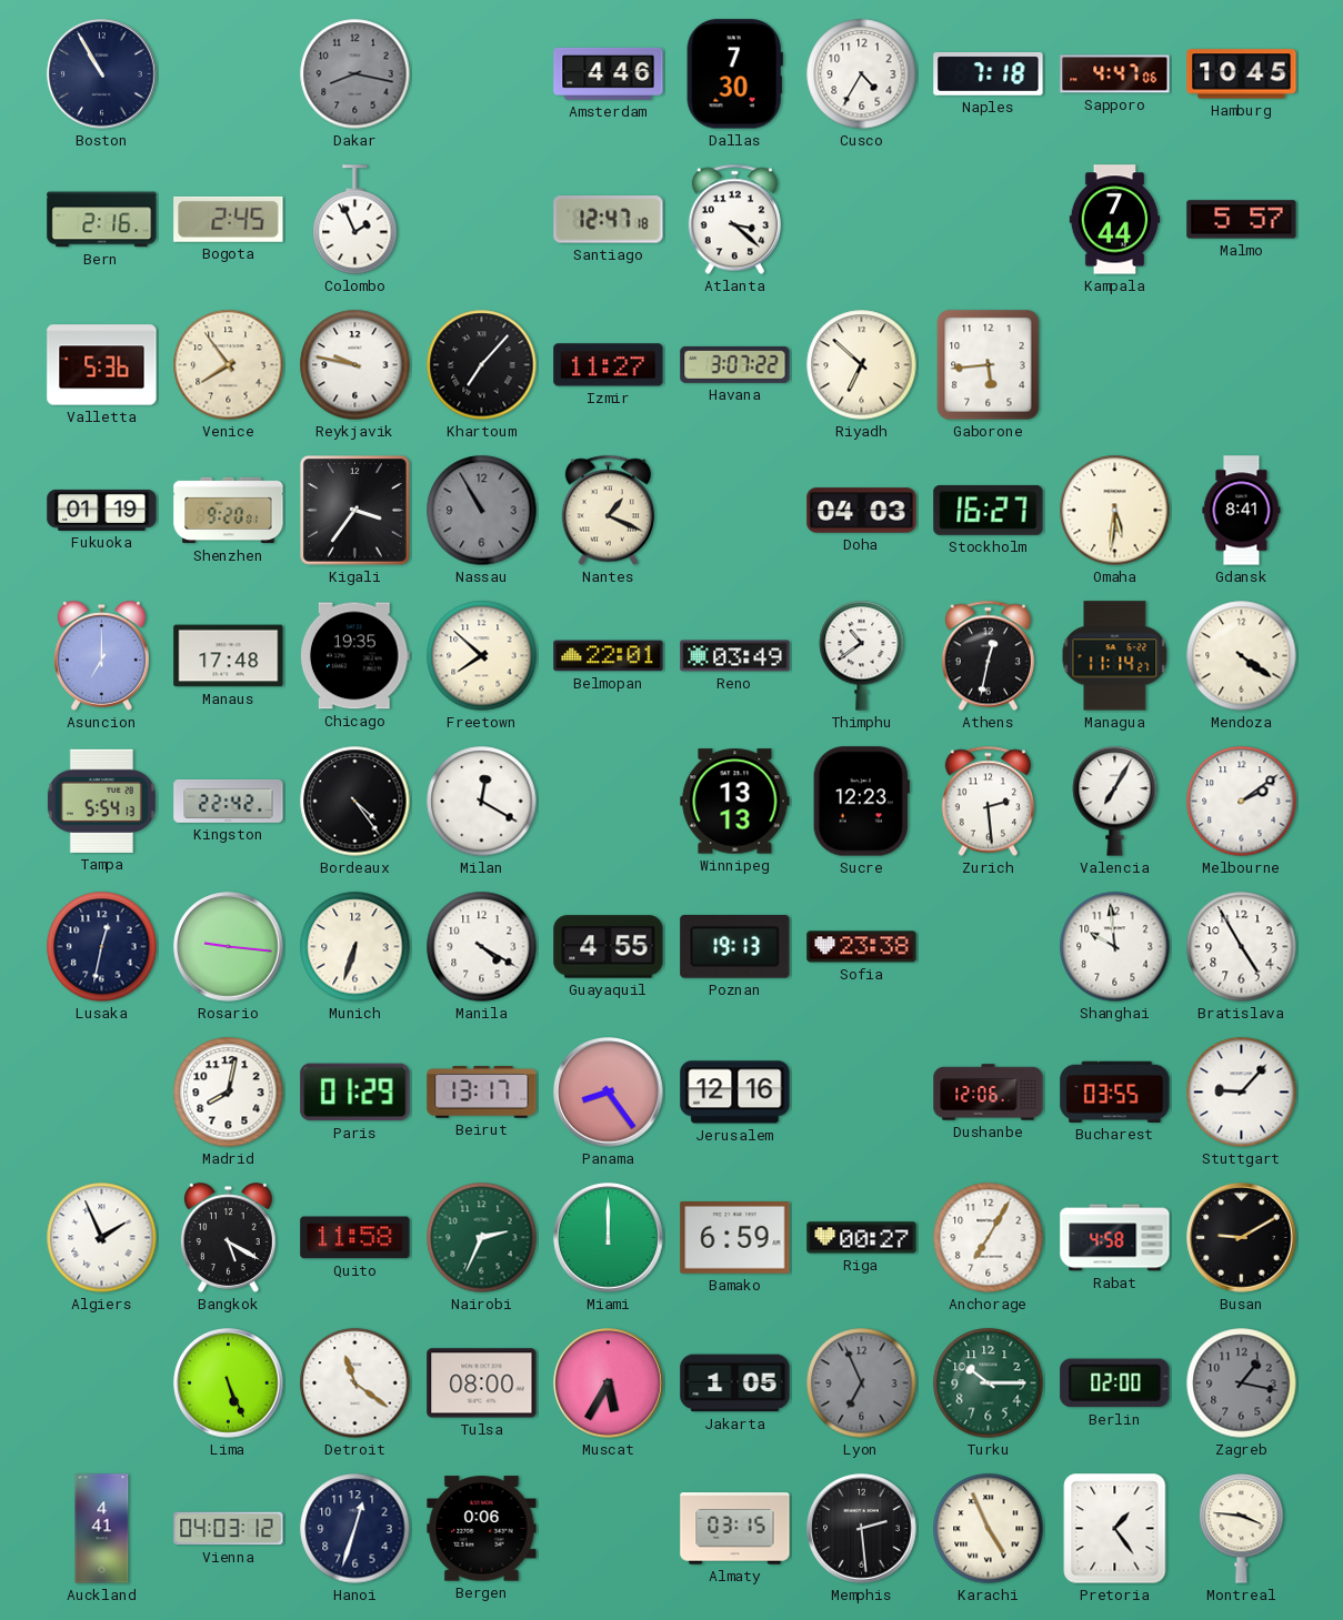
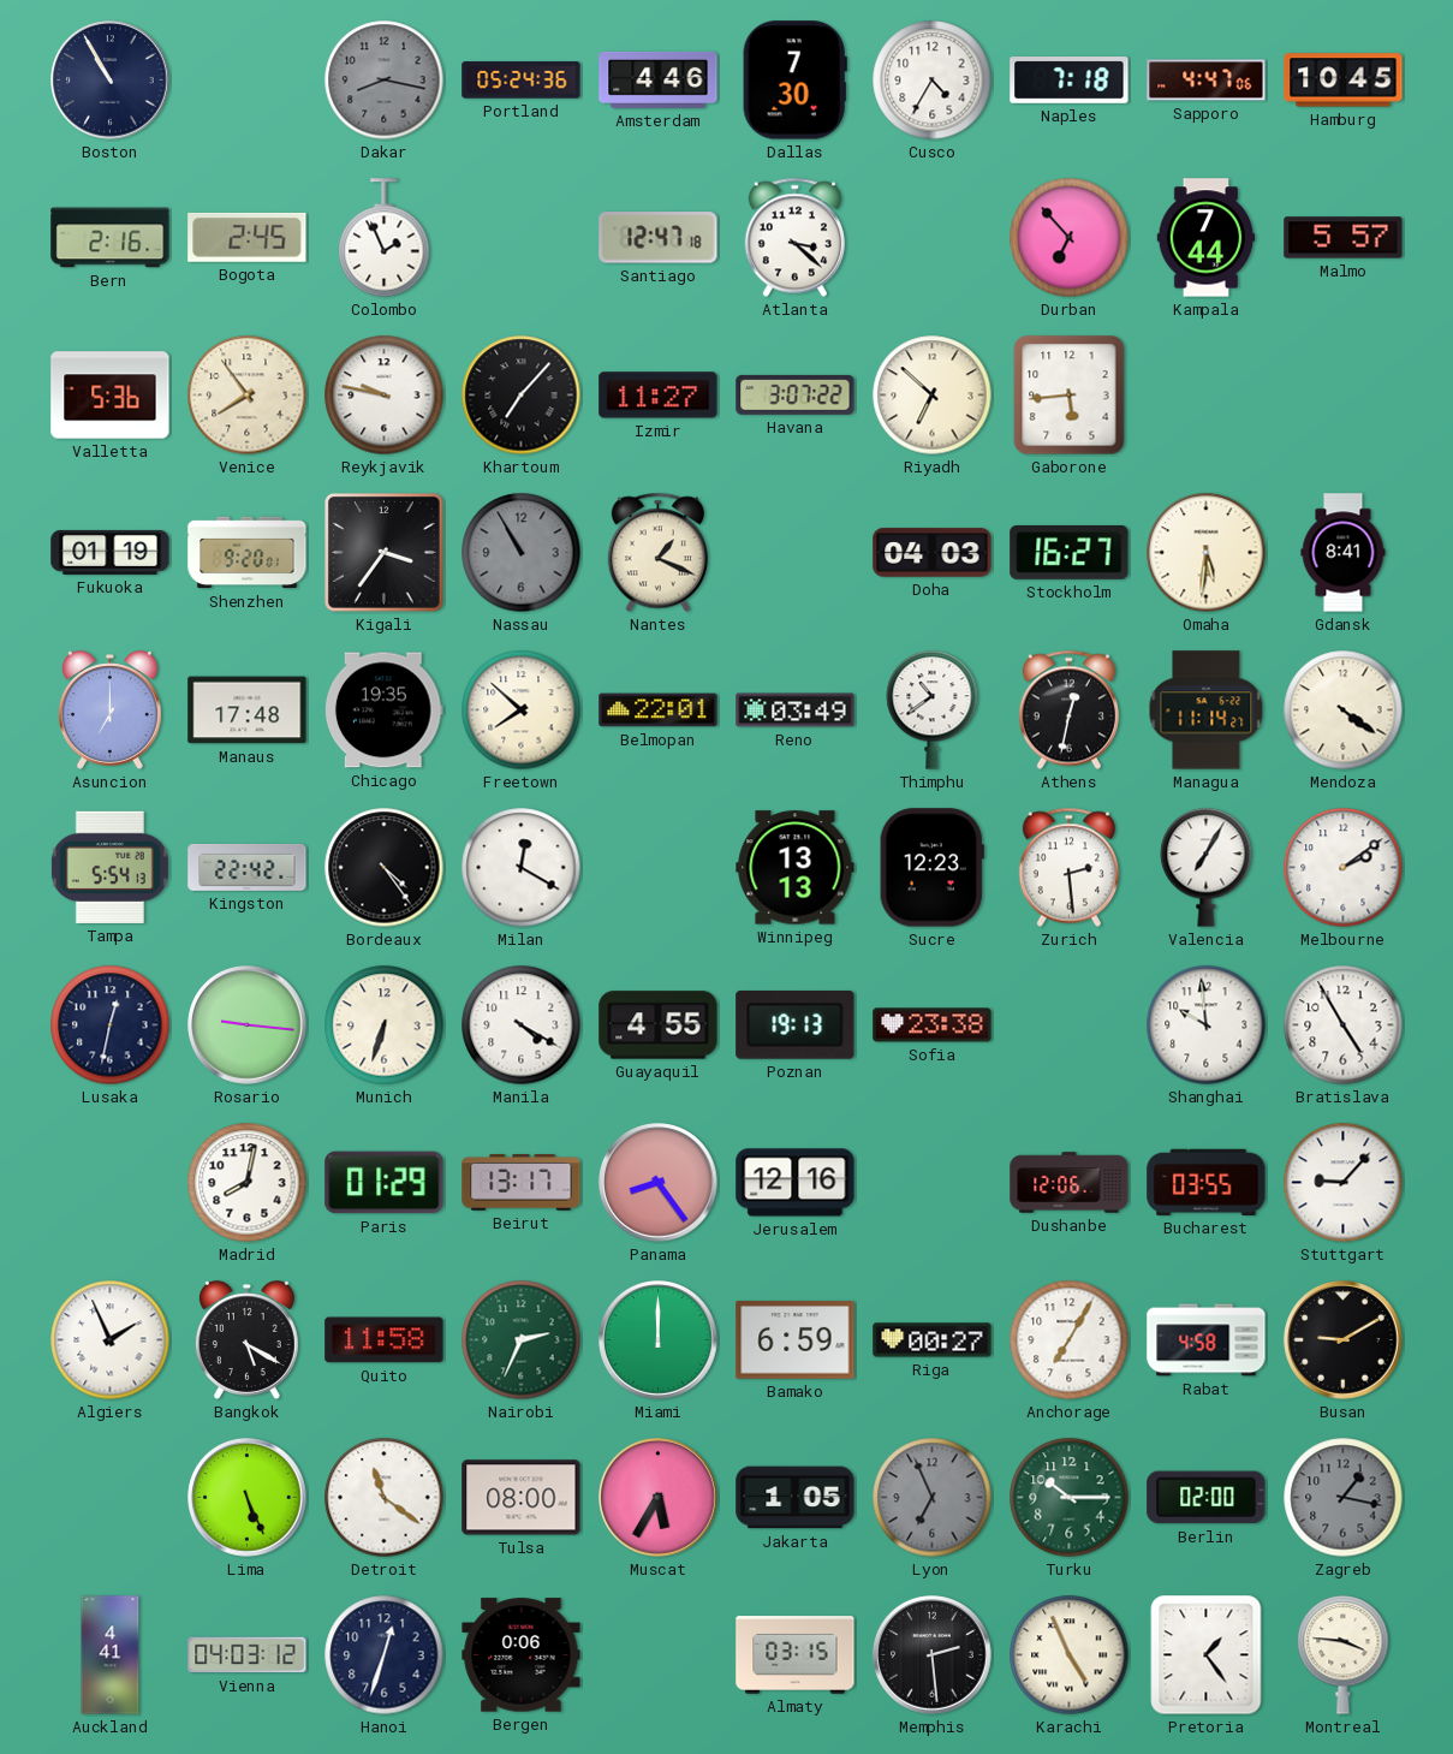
Portland: none -> 05:24 (522, 81)
Durban: none -> 6:53 (1070, 238)
